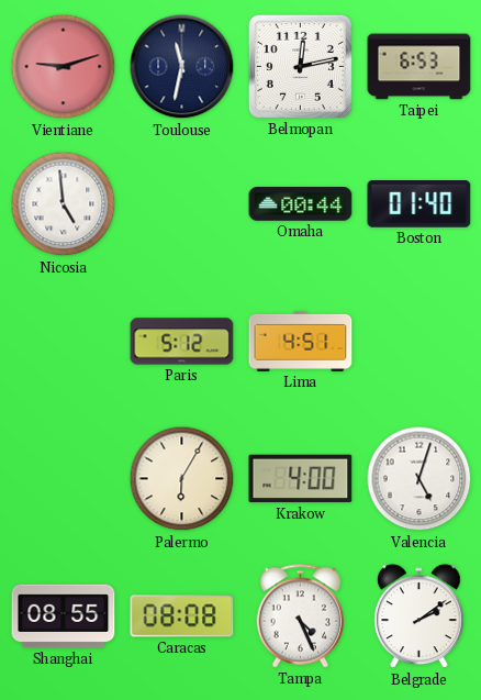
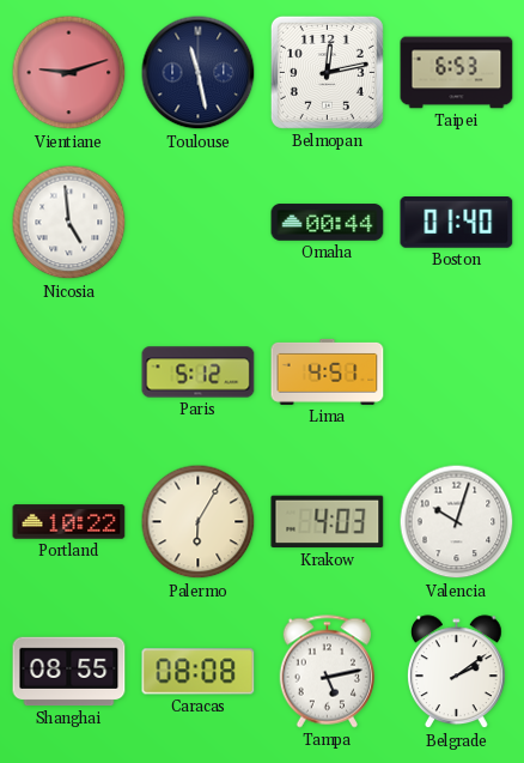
Toulouse: 11:32 -> 11:28 (199, 73)
Portland: none -> 10:22 (69, 522)
Krakow: 4:00 -> 4:03 (328, 522)
Valencia: 5:03 -> 10:03 (457, 522)
Tampa: 4:26 -> 5:13 (327, 672)
